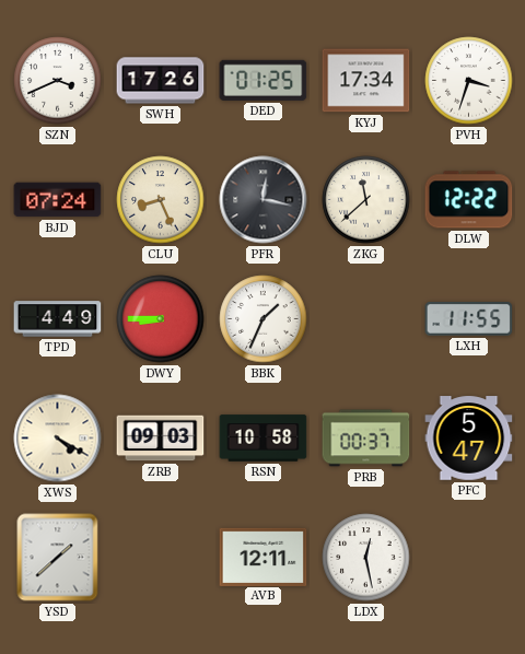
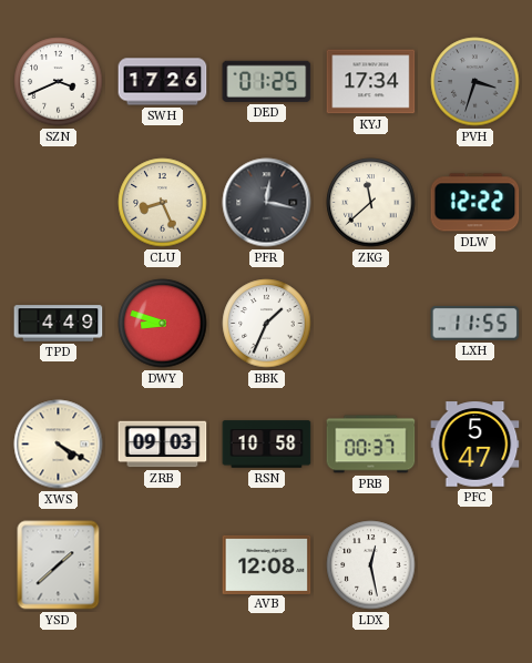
PVH dial: white -> grey (475, 82)
BJD: 07:24 -> none (58, 200)
DWY: 8:45 -> 8:48 (163, 324)
AVB: 12:11 -> 12:08 (267, 564)
